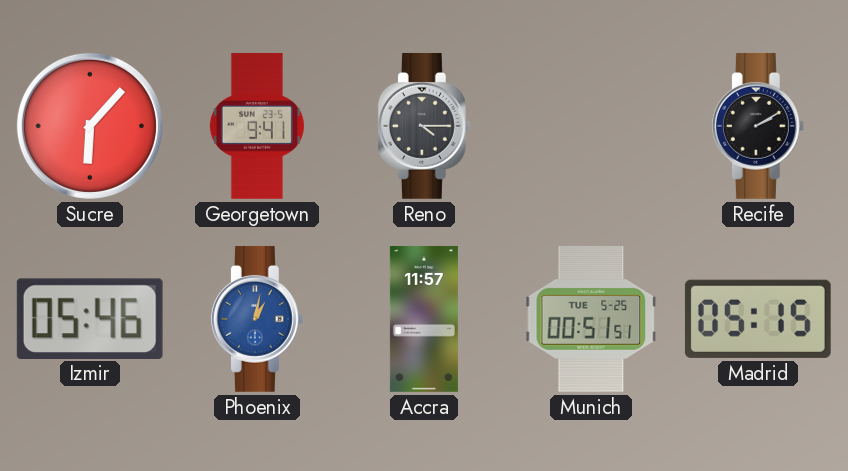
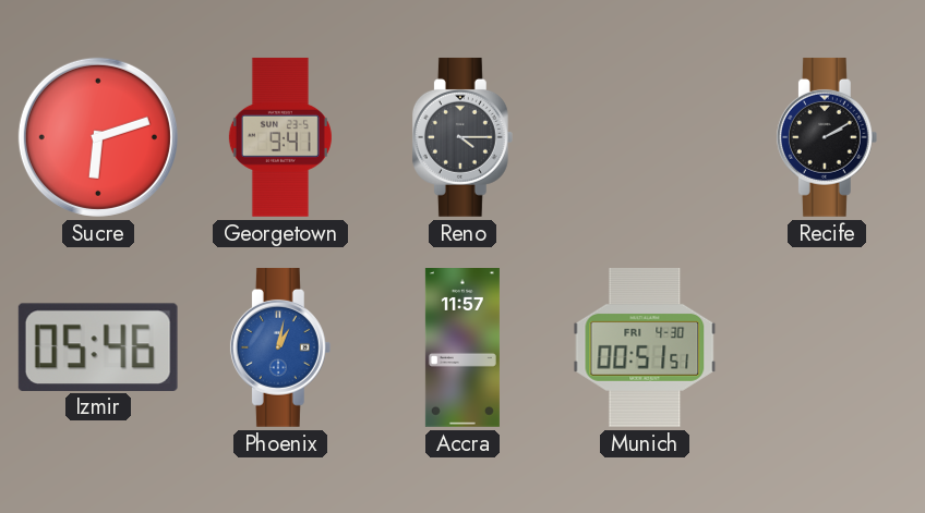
Sucre: 6:07 -> 6:12 (98, 137)
Munich date: TUE 5-25 -> FRI 4-30 (645, 347)
Madrid: 05:15 -> none (758, 319)
